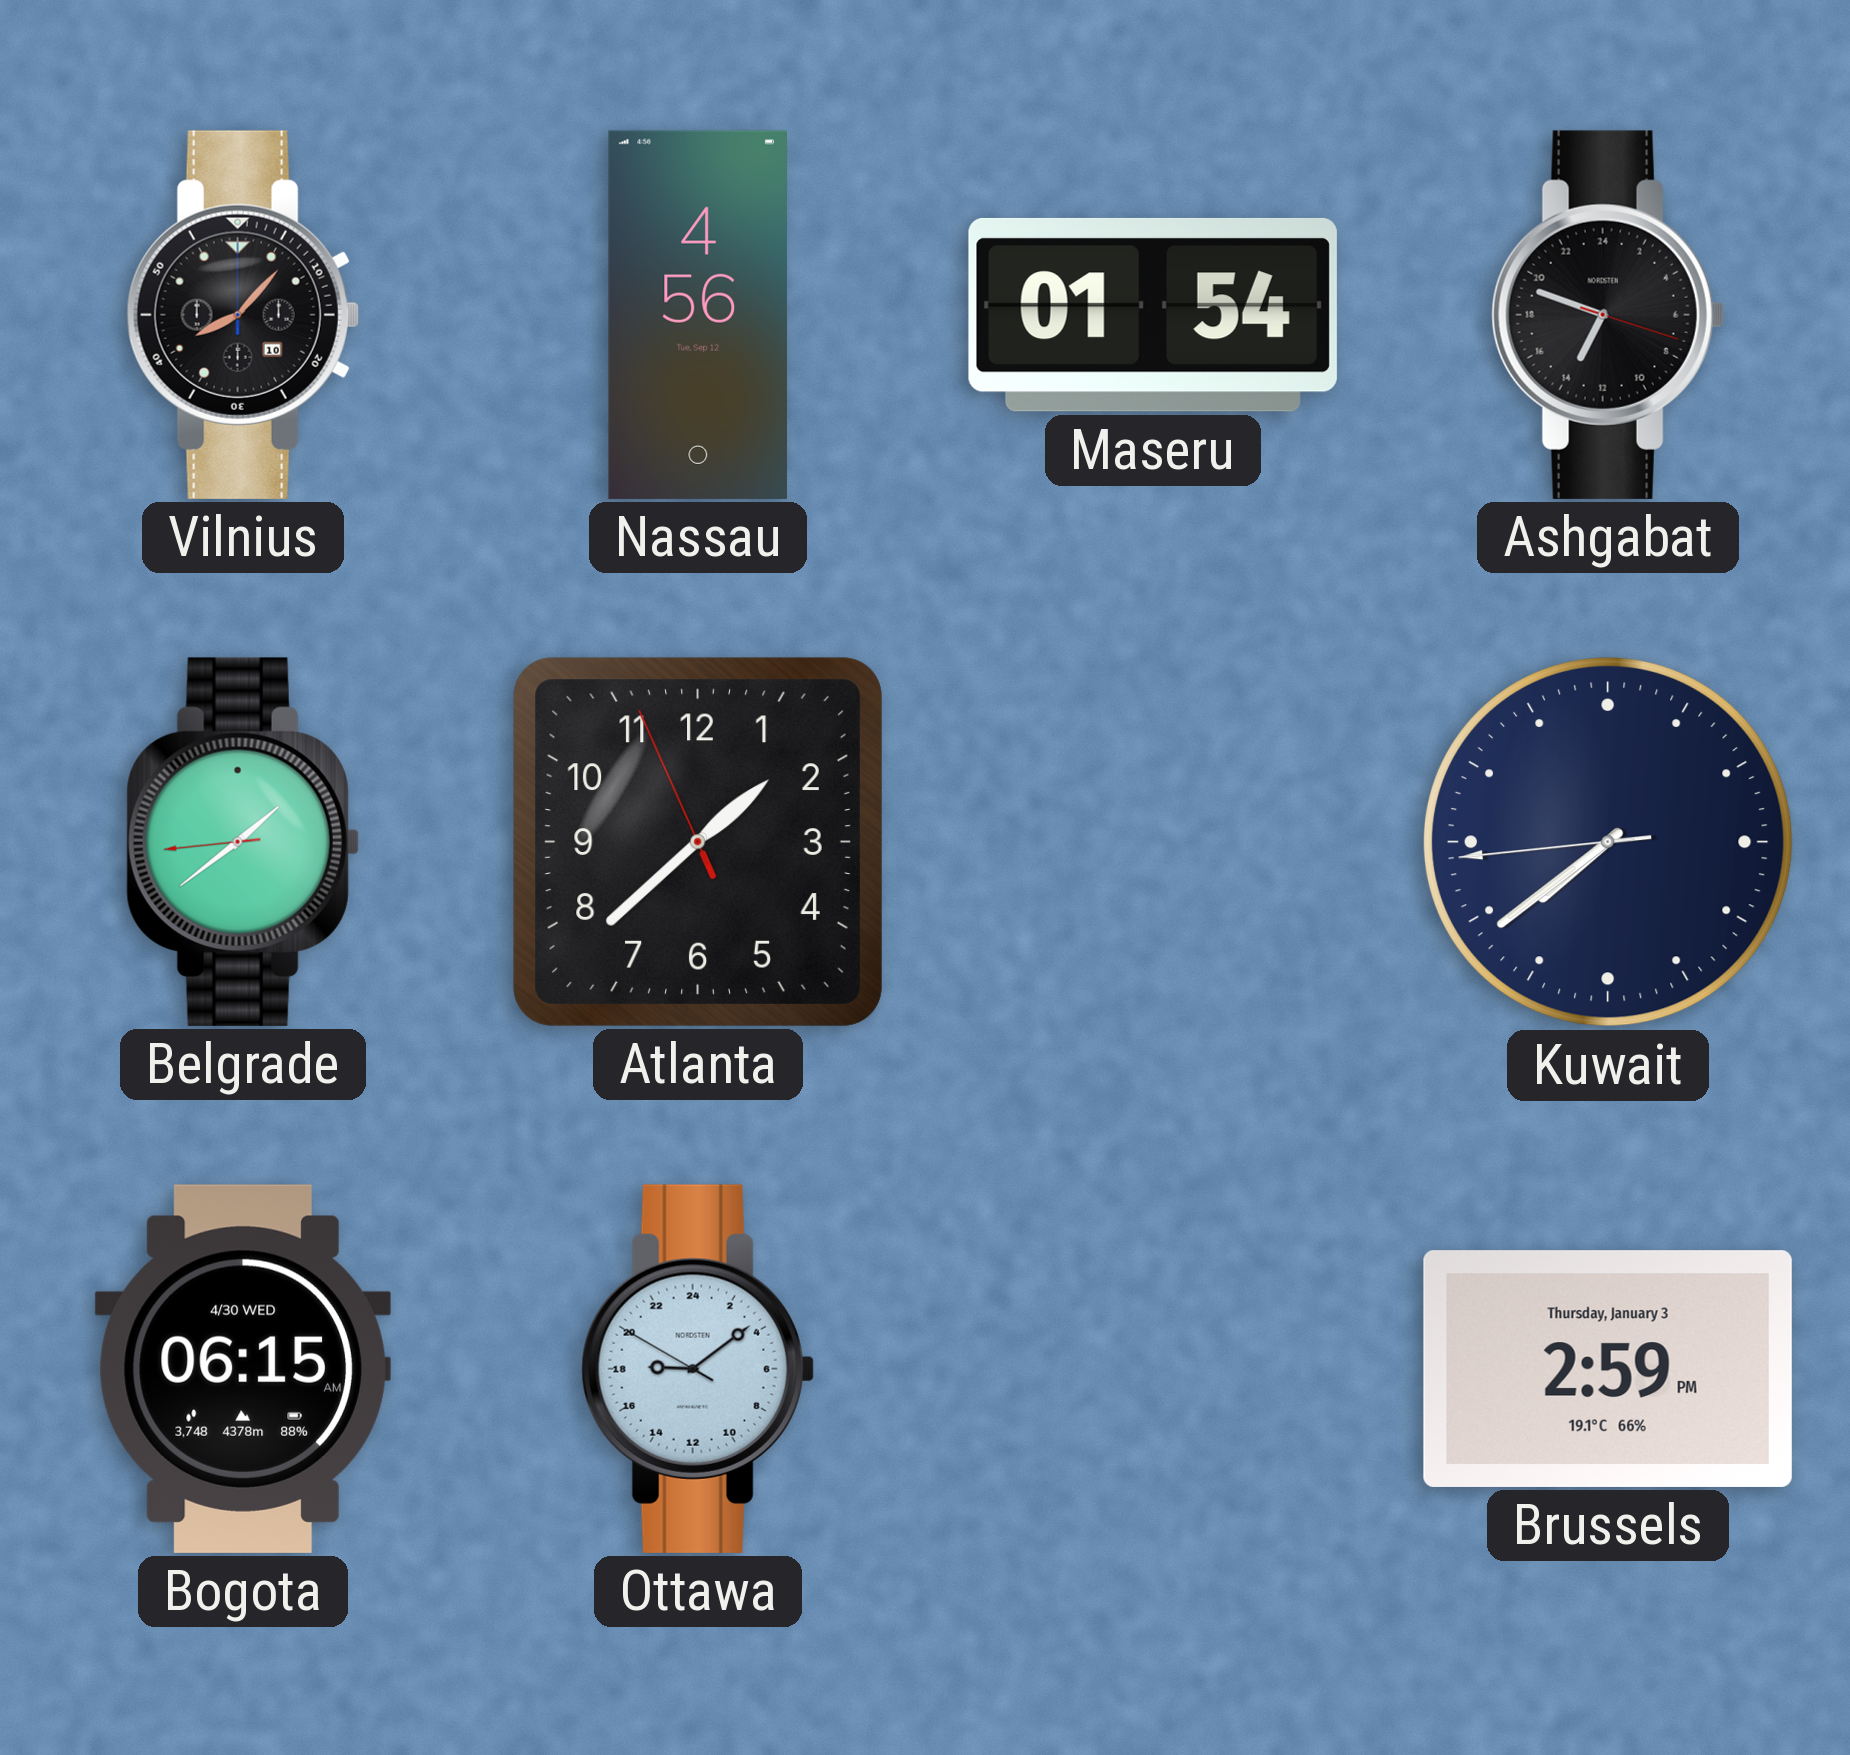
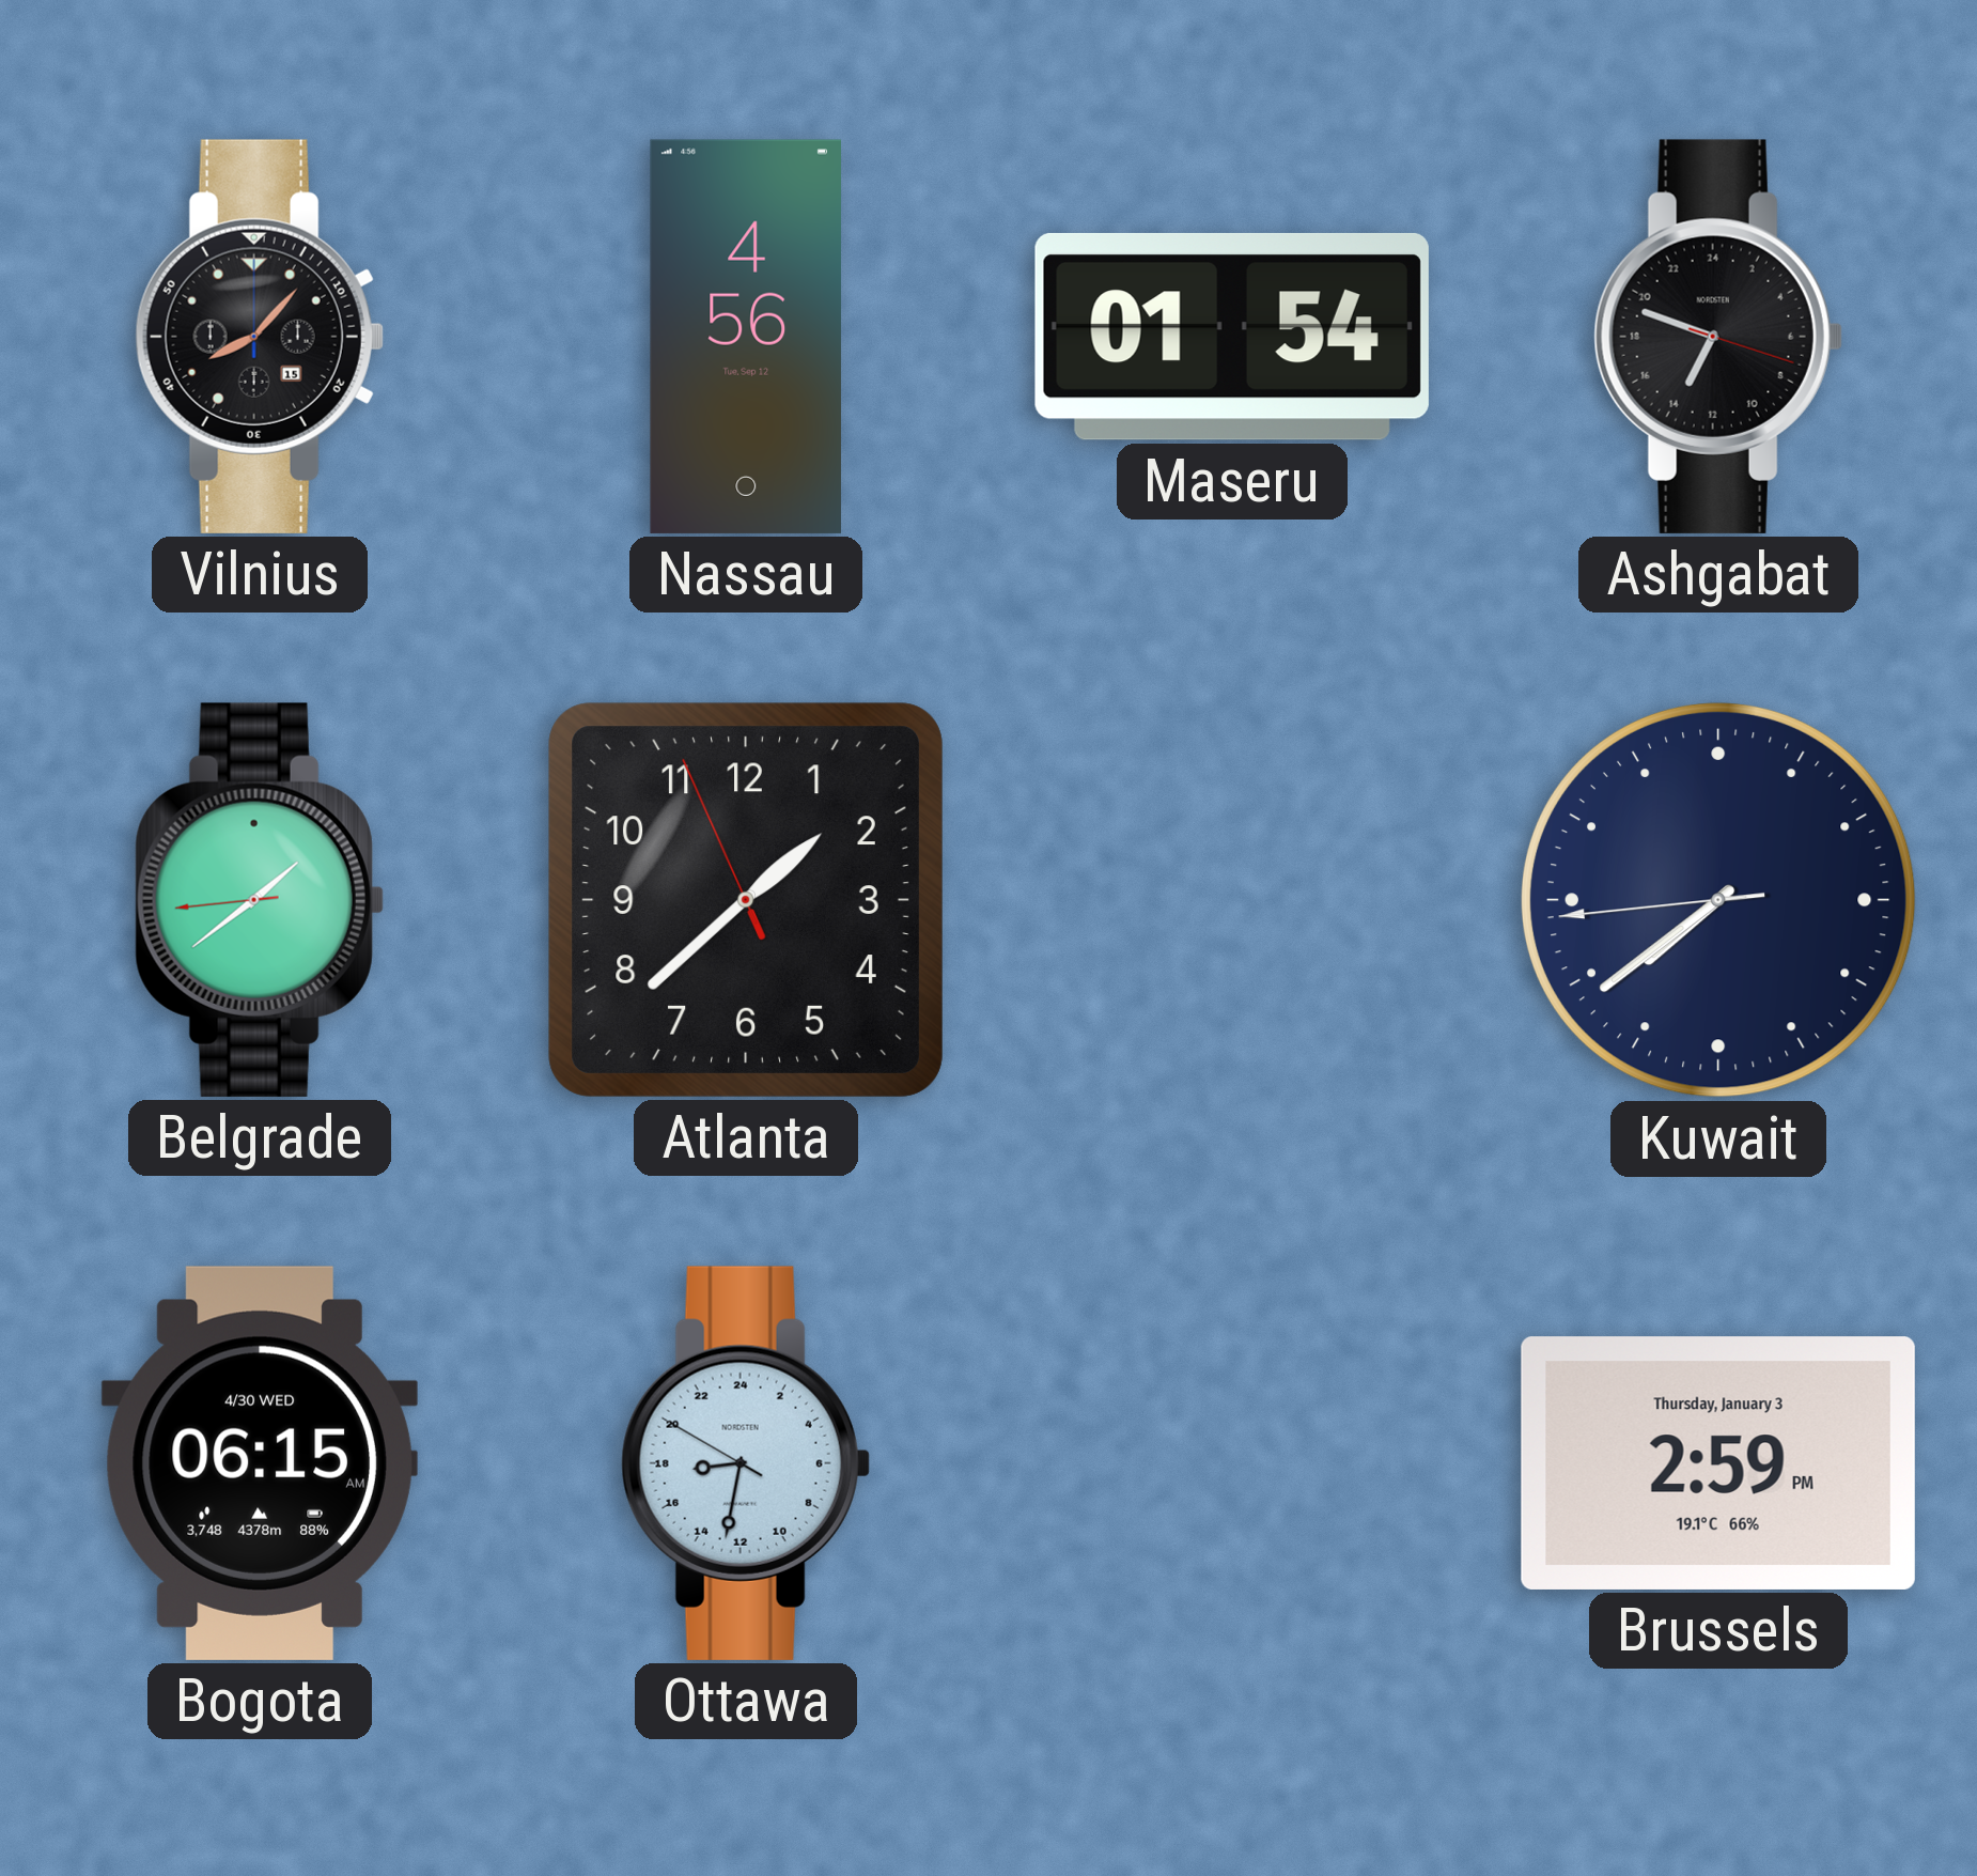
Vilnius date: 10 -> 15 (260, 337)
Ottawa: 18:08 -> 17:31 (746, 1463)
